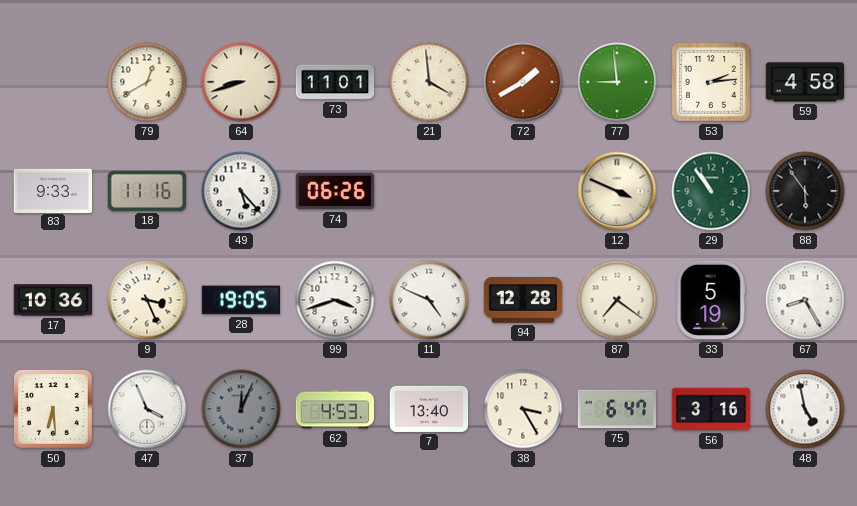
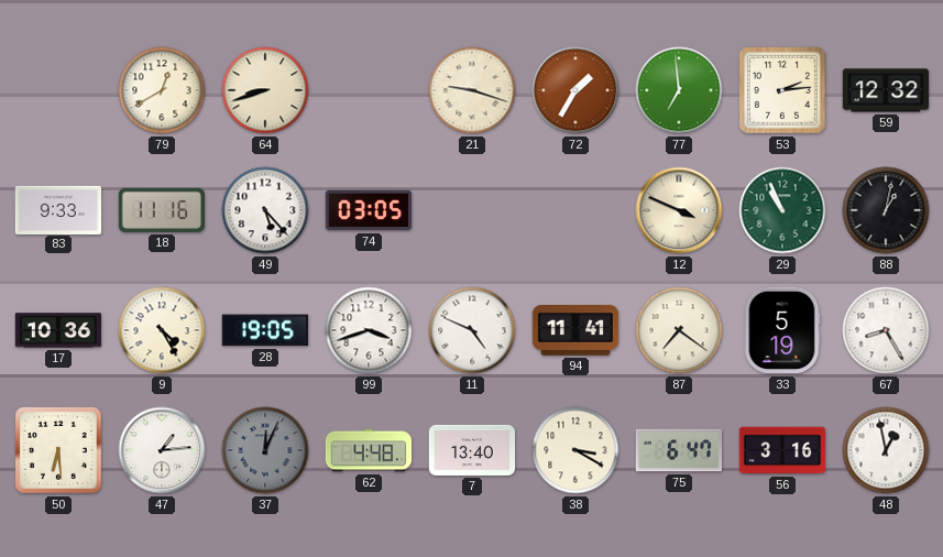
73: 11:01 -> none (335, 82)
21: 3:59 -> 9:18 (472, 90)
72: 1:40 -> 1:35 (575, 90)
77: 8:59 -> 6:59 (679, 90)
59: 4:58 -> 12:32 (886, 90)
74: 06:26 -> 03:05 (369, 210)
29: 10:54 -> 10:56 (782, 210)
88: 5:54 -> 1:02 (886, 210)
9: 3:26 -> 4:25 (162, 330)
94: 12:28 -> 11:41 (575, 330)
47: 3:56 -> 1:14 (162, 450)
62: 4:53 -> 4:48 (369, 450)
38: 3:25 -> 3:20 (575, 450)
48: 4:58 -> 12:58 (886, 450)
